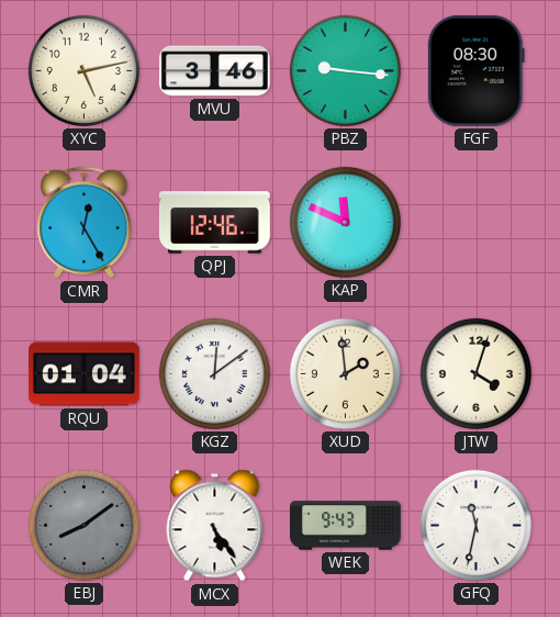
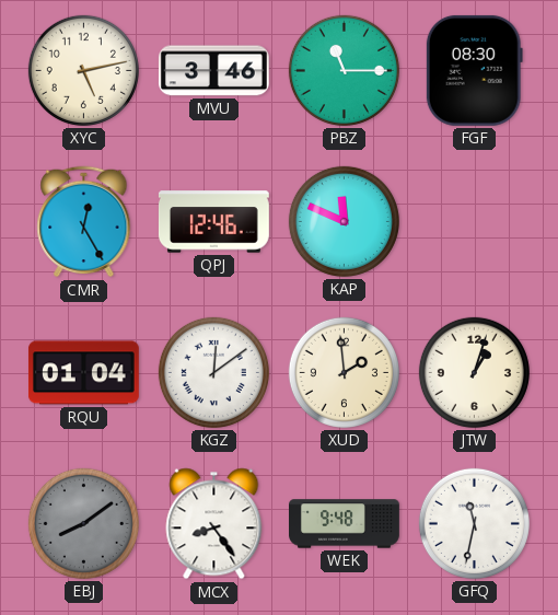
PBZ: 9:16 -> 11:15 (344, 70)
JTW: 4:03 -> 1:03 (474, 372)
MCX: 5:24 -> 8:24 (214, 524)
WEK: 9:43 -> 9:48 (345, 524)
